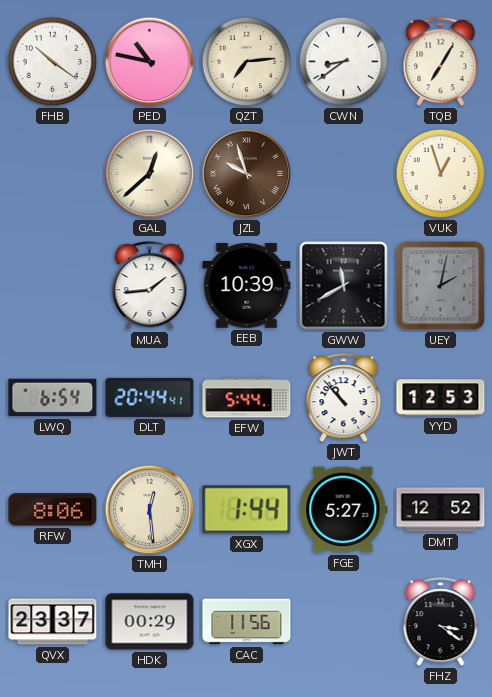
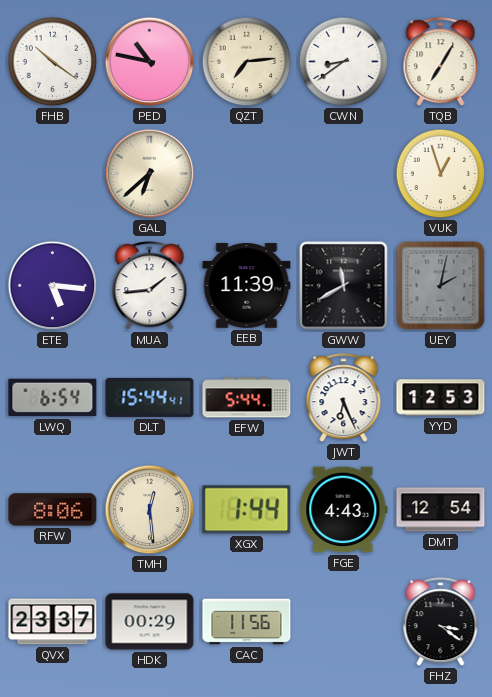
GAL: 12:38 -> 6:38 (150, 174)
JZL: 9:57 -> none (247, 174)
ETE: none -> 5:16 (53, 286)
EEB: 10:39 -> 11:39 (247, 286)
DLT: 20:44 -> 15:44 (150, 397)
JWT: 10:53 -> 6:26 (344, 398)
FGE: 5:27 -> 4:43 (344, 510)
DMT: 12:52 -> 12:54 (441, 510)
